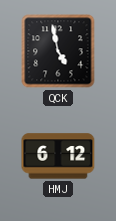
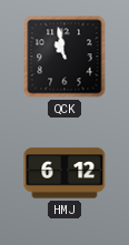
QCK: 4:58 -> 10:58 (64, 57)
